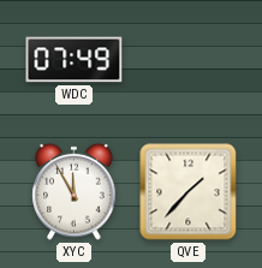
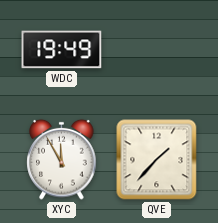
WDC: 07:49 -> 19:49 (62, 50)
